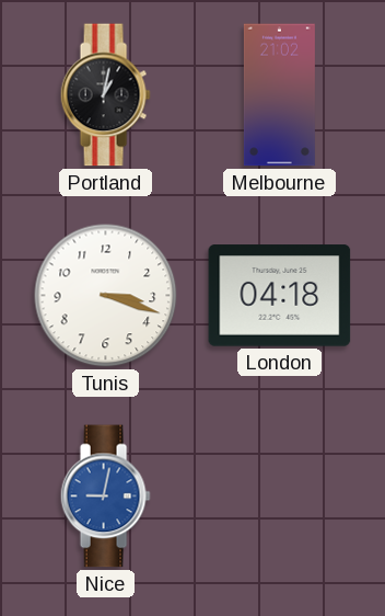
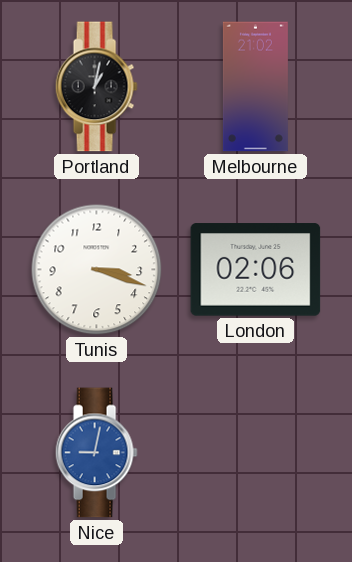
London: 04:18 -> 02:06 (256, 270)
